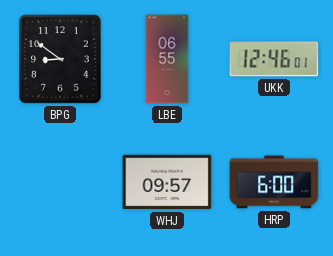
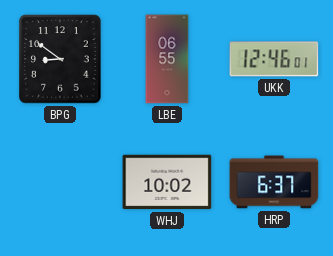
WHJ: 09:57 -> 10:02 (167, 182)
HRP: 6:00 -> 6:37 (274, 182)
